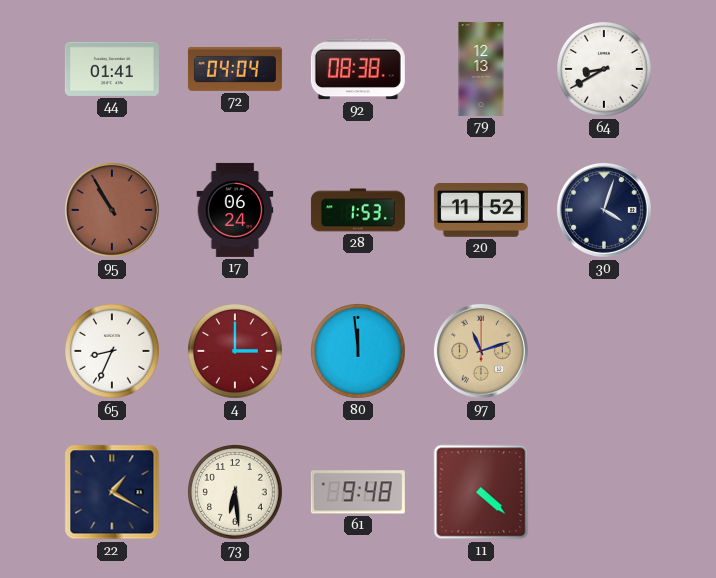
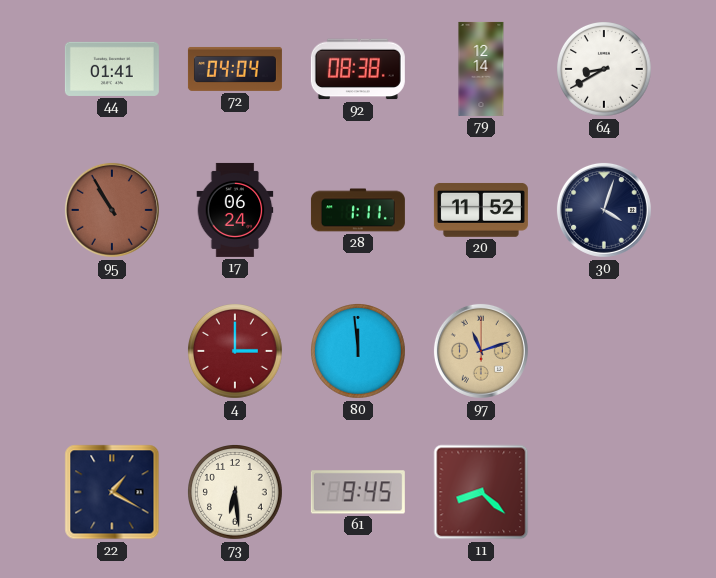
79: 12:13 -> 12:14 (481, 69)
28: 1:53 -> 1:11 (358, 210)
65: 8:34 -> none (113, 352)
61: 9:48 -> 9:45 (358, 492)
11: 4:22 -> 8:22 (481, 492)
